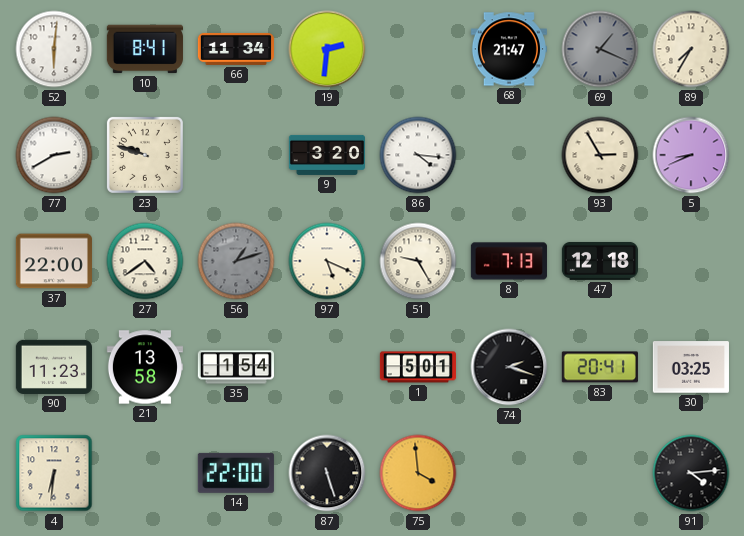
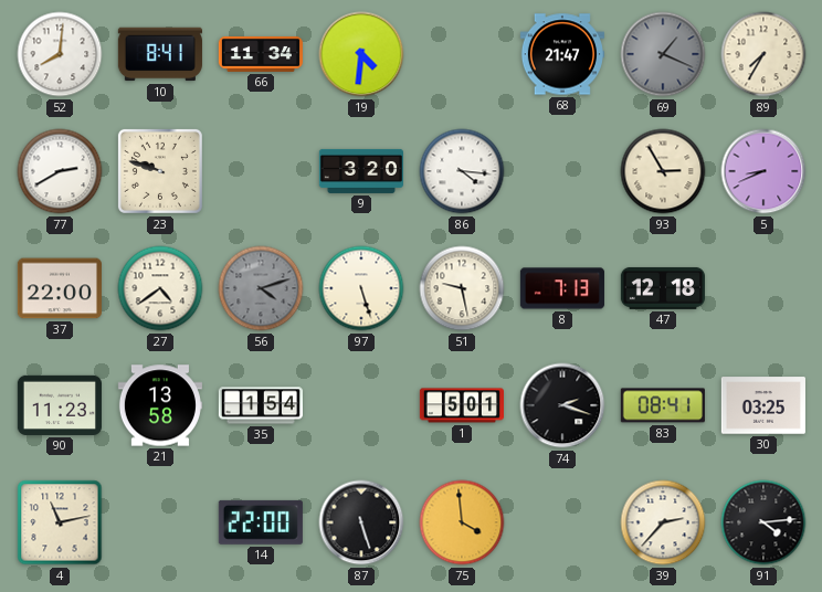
52: 6:01 -> 8:01 (60, 54)
19: 2:31 -> 4:31 (361, 54)
56: 1:12 -> 4:12 (261, 288)
97: 5:19 -> 5:27 (361, 288)
51: 9:25 -> 9:28 (462, 288)
83: 20:41 -> 08:41 (663, 405)
4: 6:31 -> 11:13 (60, 522)
39: none -> 2:37 (663, 522)
